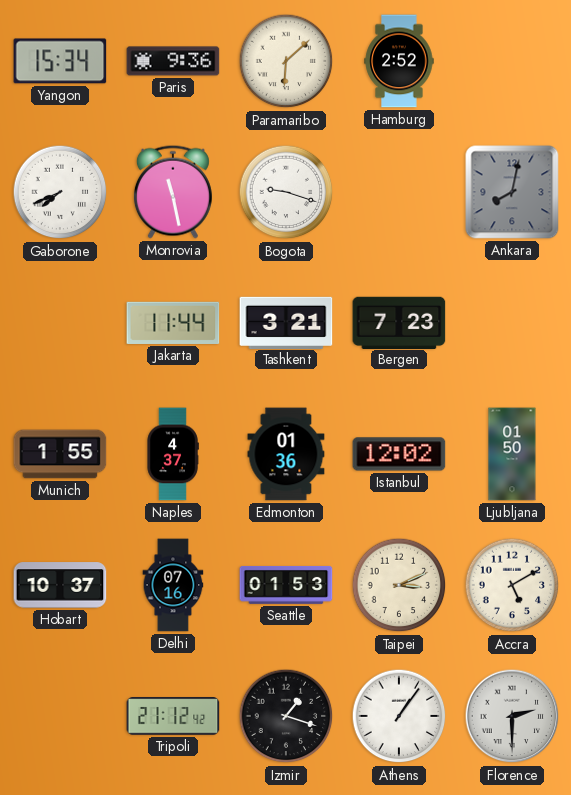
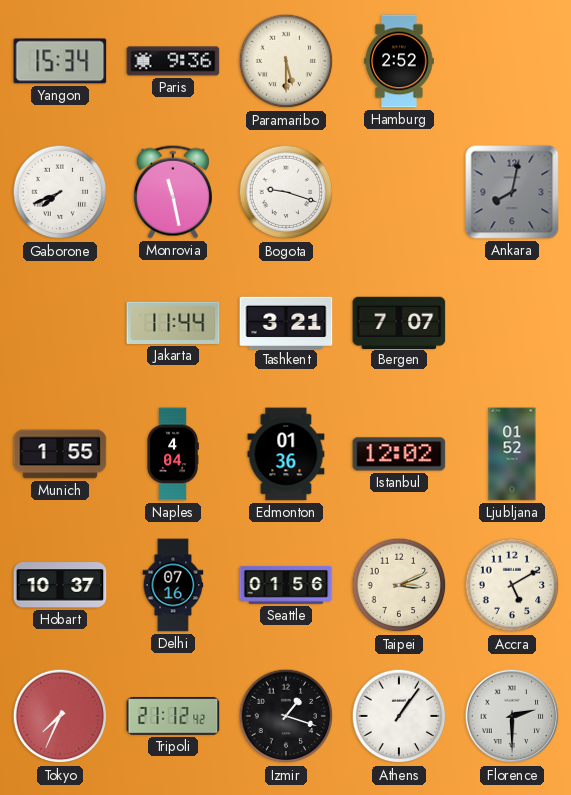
Paramaribo: 6:08 -> 5:30 (286, 61)
Bergen: 7:23 -> 7:07 (399, 322)
Naples: 4:37 -> 4:04 (173, 454)
Ljubljana: 01:50 -> 01:52 (512, 454)
Seattle: 01:53 -> 01:56 (286, 585)
Tokyo: none -> 7:34 (60, 716)
